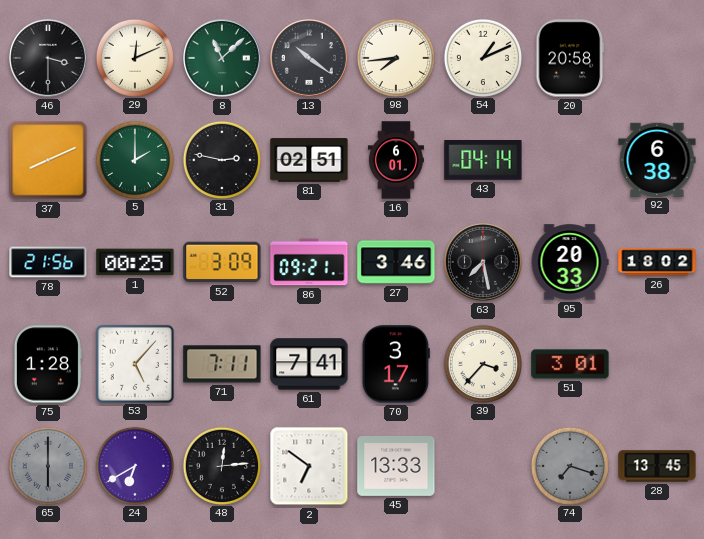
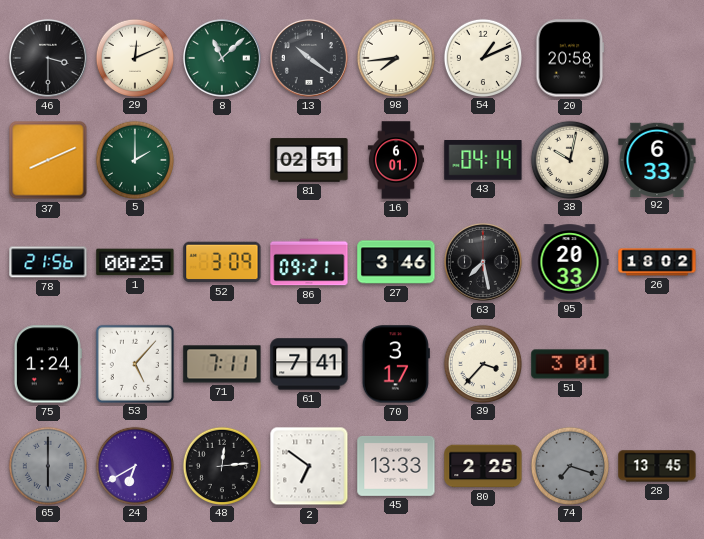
31: 2:47 -> none (221, 159)
38: none -> 10:02 (569, 159)
92: 6:38 -> 6:33 (657, 159)
75: 1:28 -> 1:24 (47, 364)
80: none -> 2:25 (483, 466)
